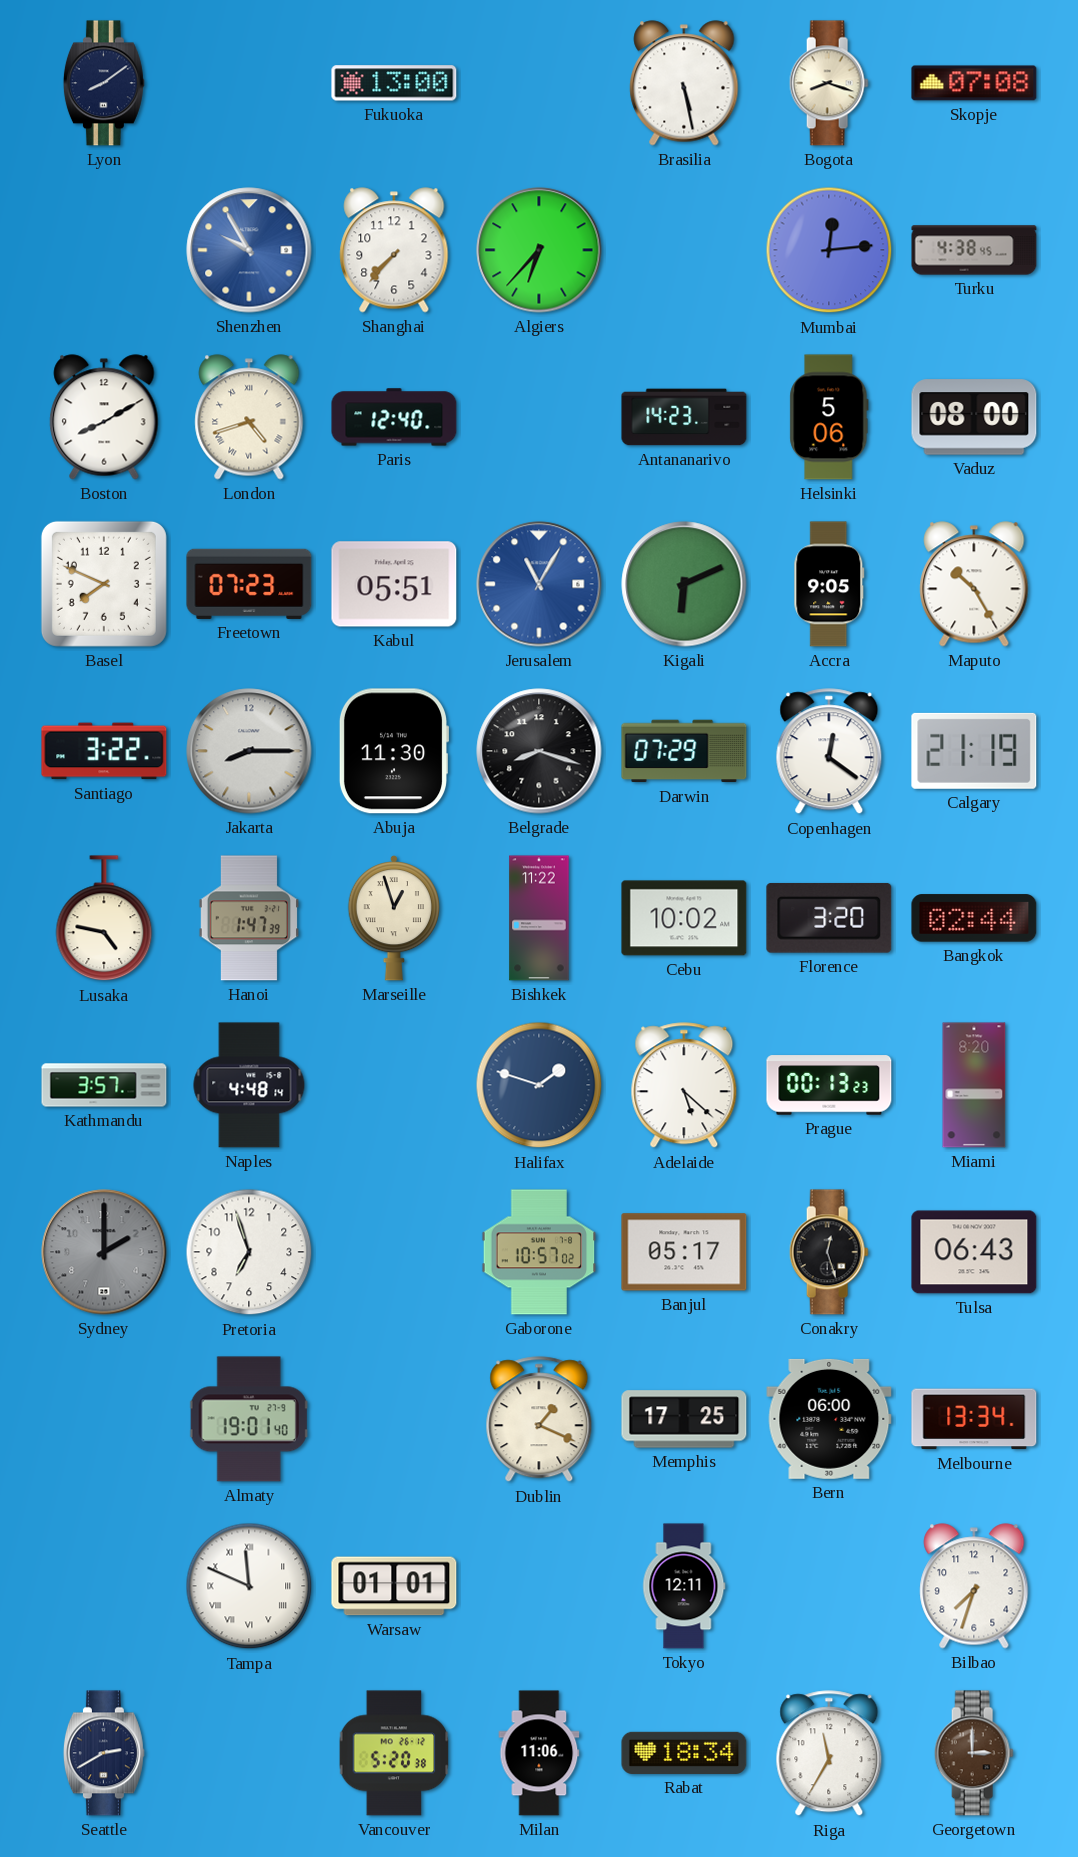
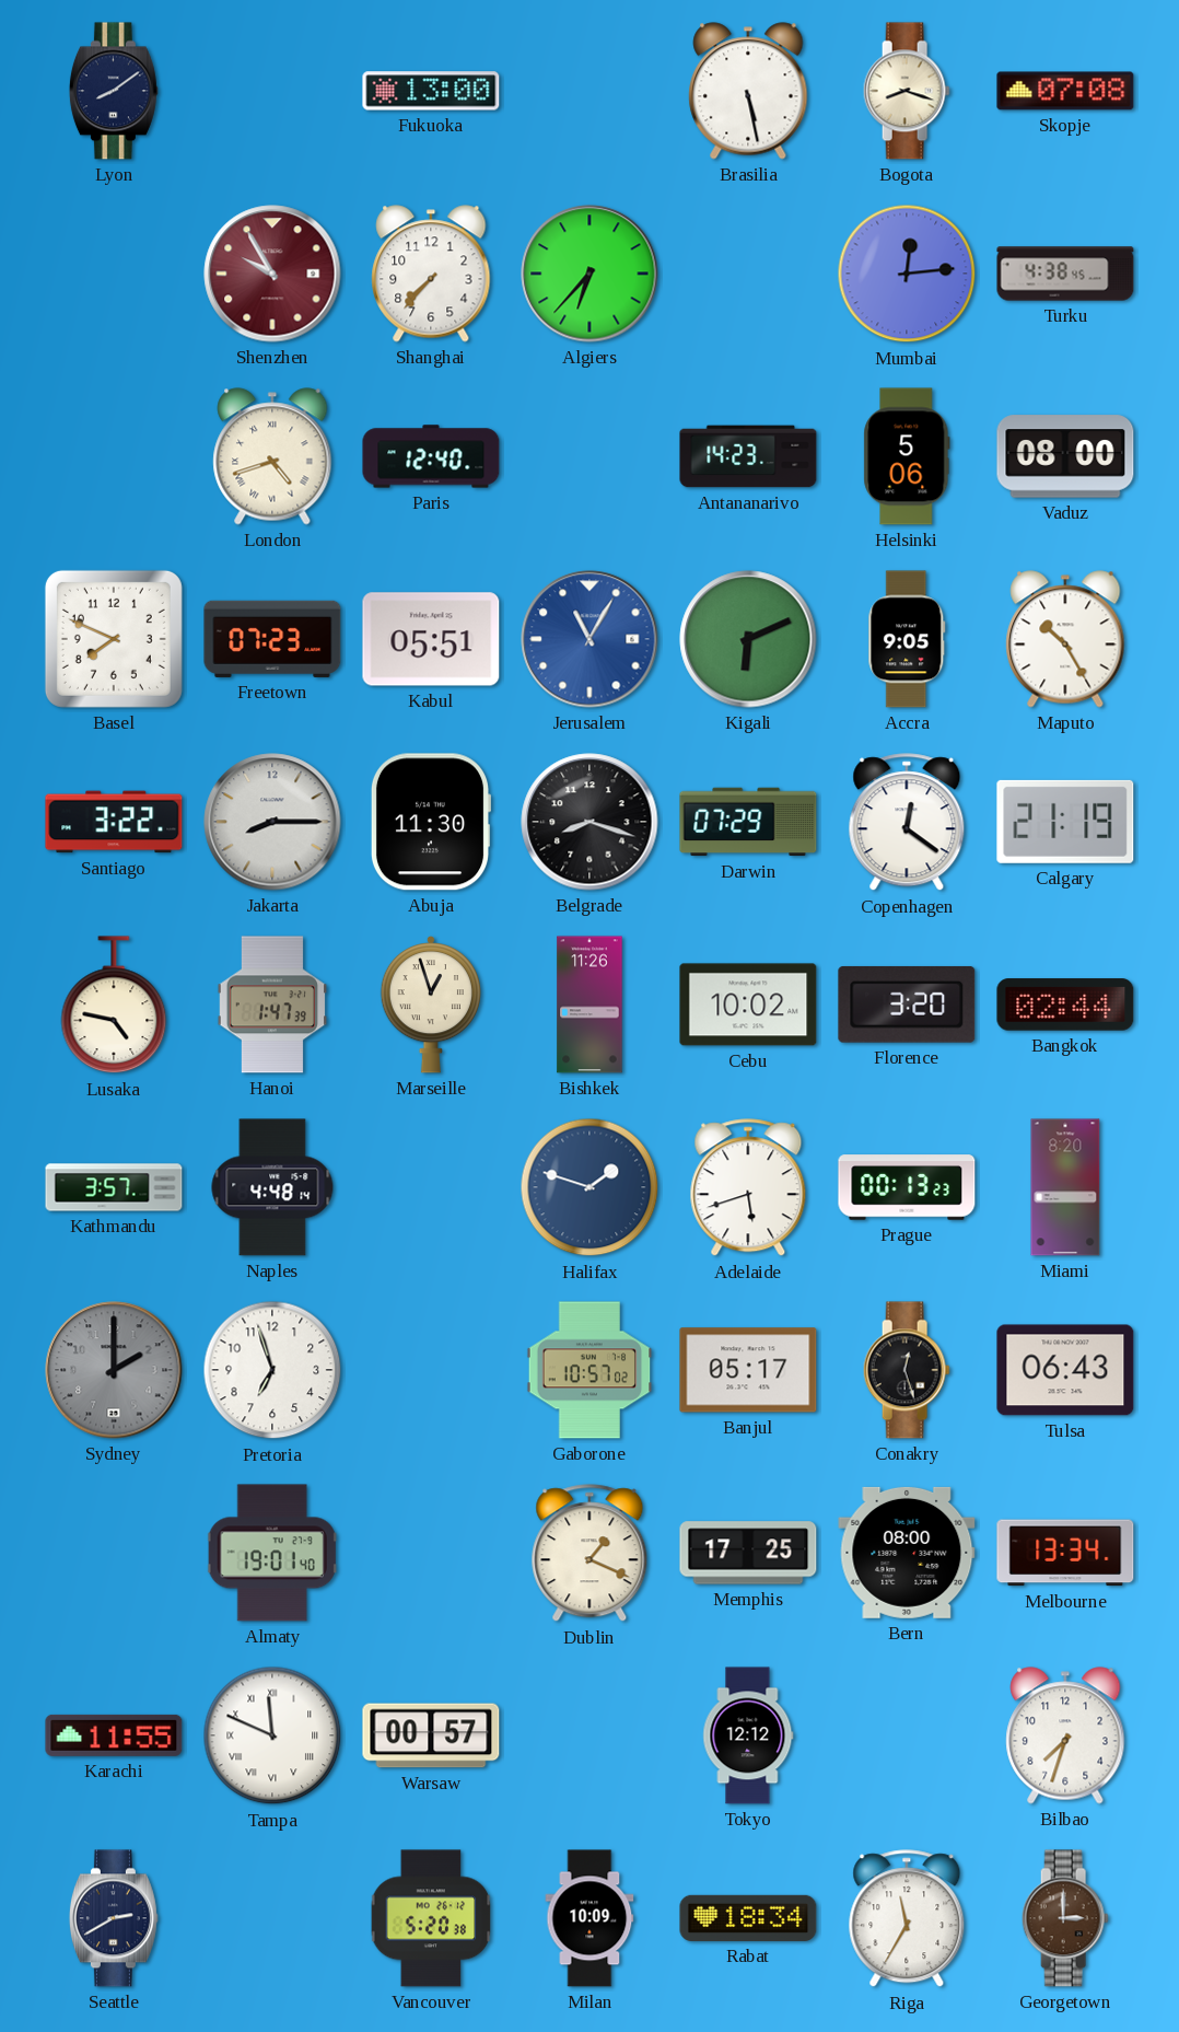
Shenzhen dial: blue -> burgundy (272, 274)
Boston: 8:10 -> none (104, 417)
Bishkek: 11:22 -> 11:26 (589, 1005)
Adelaide: 5:22 -> 5:42 (748, 1188)
Bern: 06:00 -> 08:00 (907, 1553)
Karachi: none -> 11:55 (114, 1735)
Warsaw: 01:01 -> 00:57 (431, 1735)
Tokyo: 12:11 -> 12:12 (748, 1735)
Milan: 11:06 -> 10:09 (589, 1918)
